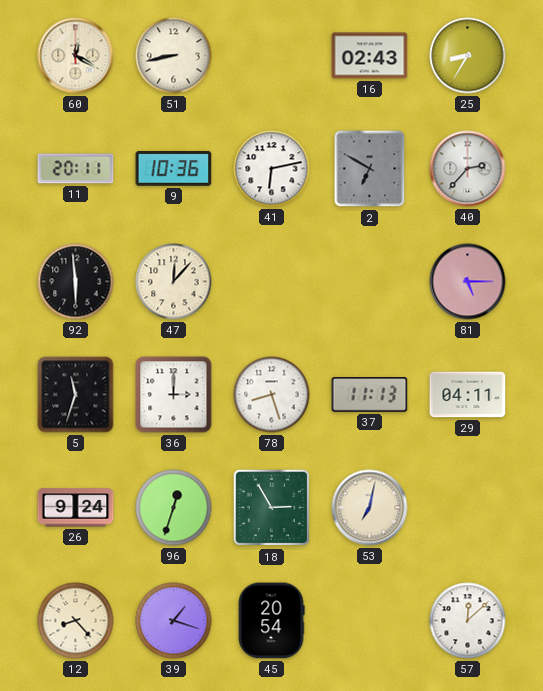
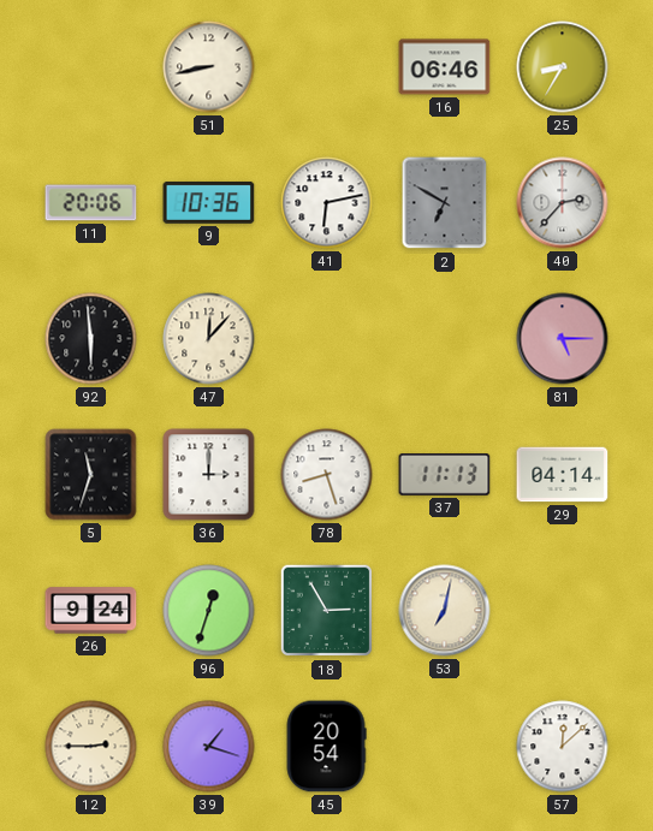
60: 12:20 -> none (76, 56)
16: 02:43 -> 06:46 (445, 67)
11: 20:11 -> 20:06 (91, 203)
29: 04:11 -> 04:14 (563, 475)
12: 8:23 -> 2:45 (91, 747)
